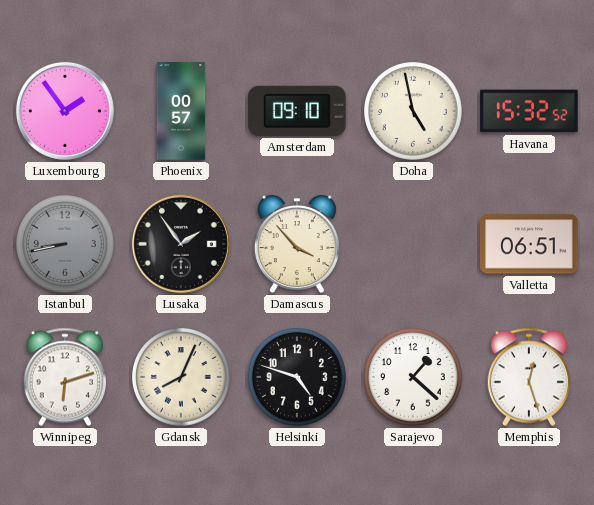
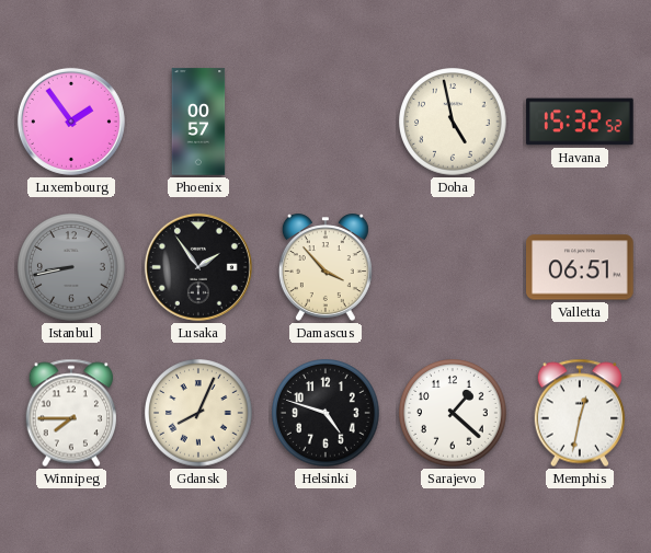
Amsterdam: 09:10 -> none (297, 111)
Winnipeg: 6:12 -> 7:45 (70, 413)
Memphis: 12:27 -> 12:32 (579, 413)
